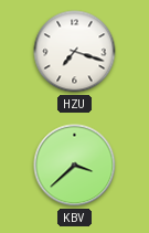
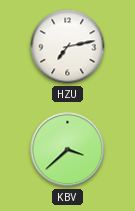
HZU: 7:18 -> 7:13 (68, 47)
